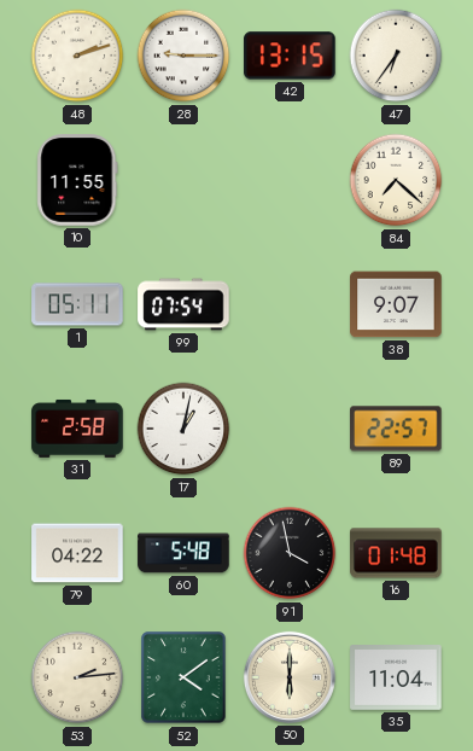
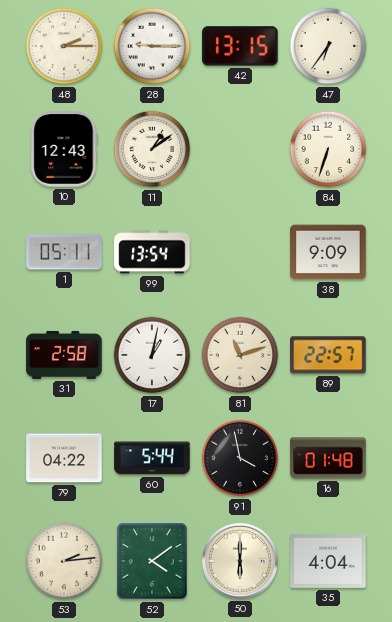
48: 2:12 -> 2:15 (64, 46)
10: 11:55 -> 12:43 (64, 149)
11: none -> 1:09 (152, 149)
84: 7:22 -> 6:33 (328, 149)
99: 07:54 -> 13:54 (152, 252)
38: 9:07 -> 9:09 (328, 252)
81: none -> 11:12 (240, 355)
60: 5:48 -> 5:44 (152, 458)
35: 11:04 -> 4:04 (328, 562)
